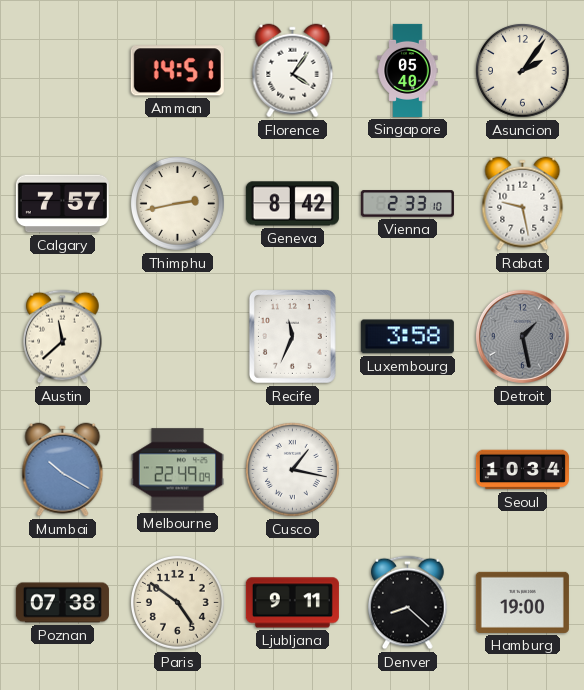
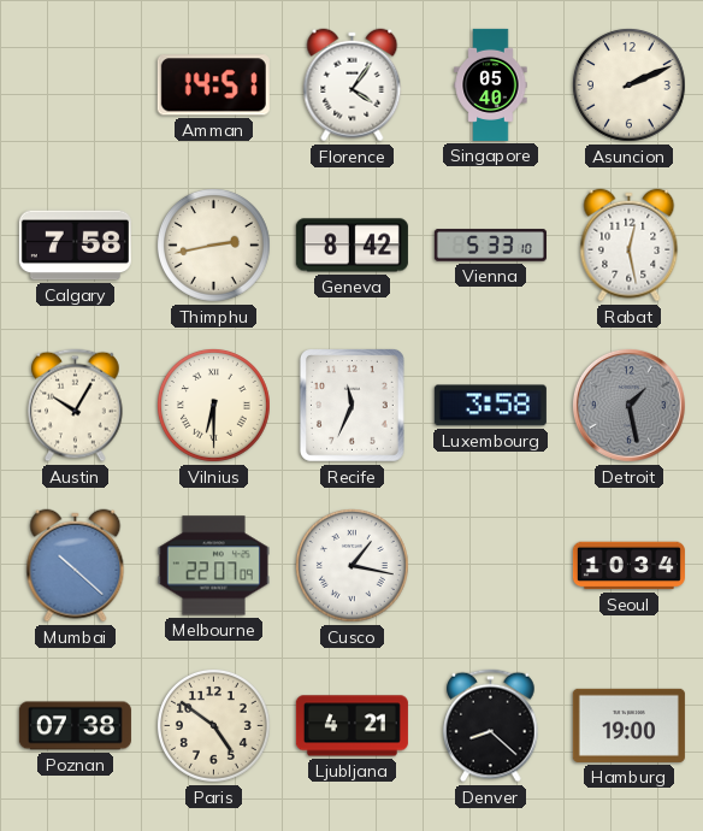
Asuncion: 2:06 -> 2:11 (628, 84)
Calgary: 7:57 -> 7:58 (75, 246)
Vienna: 2:33 -> 5:33 (490, 246)
Rabat: 9:28 -> 12:28 (630, 246)
Austin: 11:38 -> 10:05 (76, 406)
Vilnius: none -> 6:30 (213, 405)
Mumbai: 10:20 -> 10:22 (76, 566)
Melbourne: 22:49 -> 22:07 (213, 566)
Ljubljana: 9:11 -> 4:21 (351, 726)
